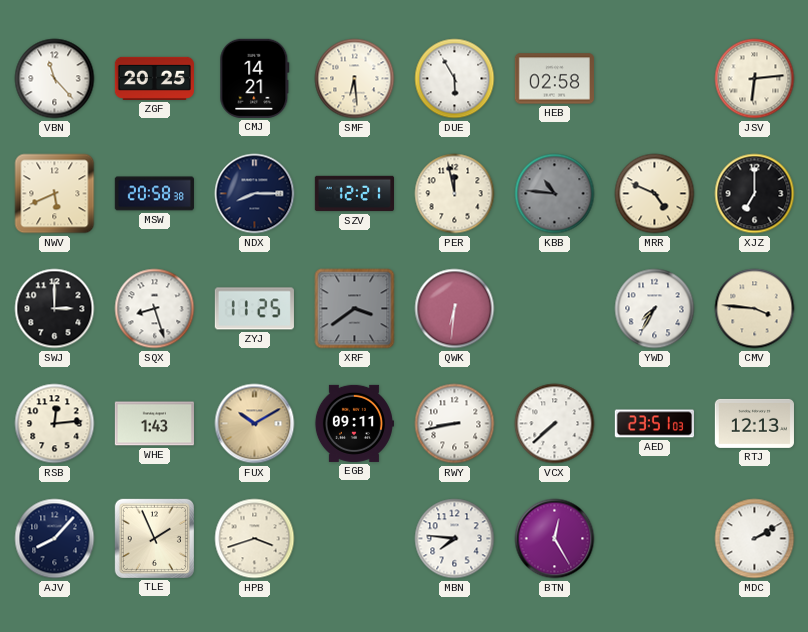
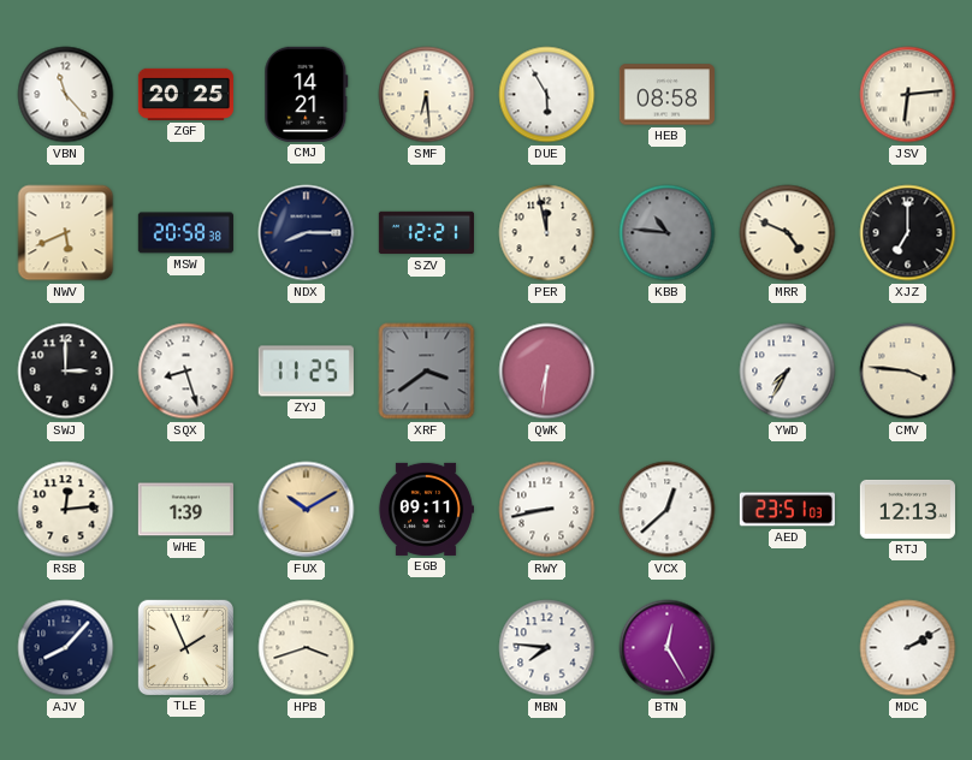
HEB: 02:58 -> 08:58 (666, 95)
WHE: 1:43 -> 1:39 (185, 510)
VCX: 7:38 -> 12:38 (668, 510)
